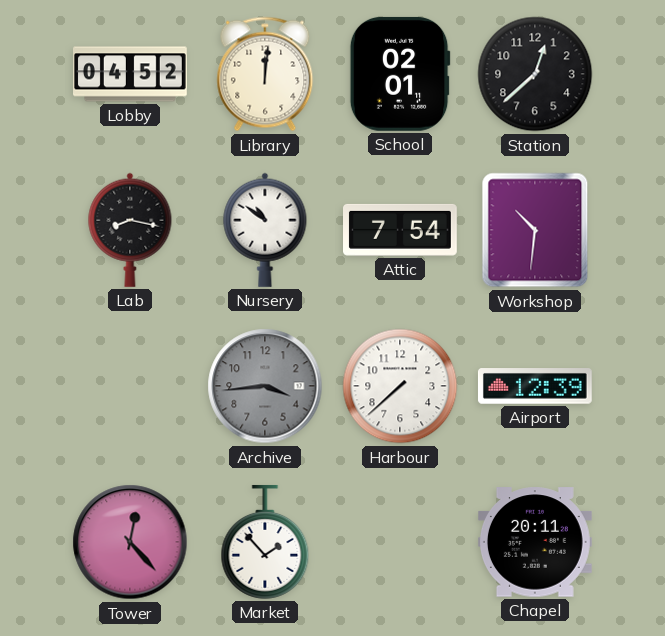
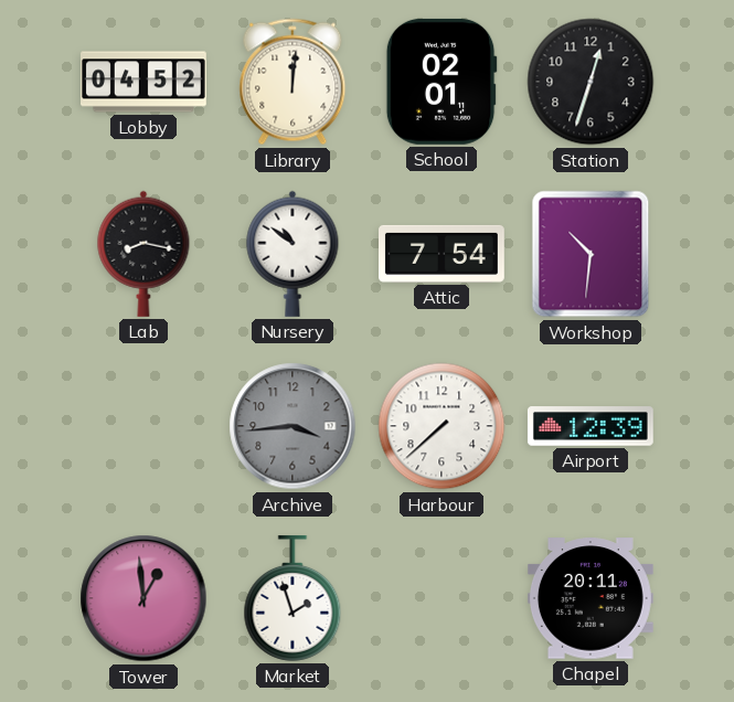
Station: 12:38 -> 12:33 (591, 82)
Tower: 12:23 -> 12:59 (143, 598)
Market: 1:53 -> 1:57 (292, 598)
